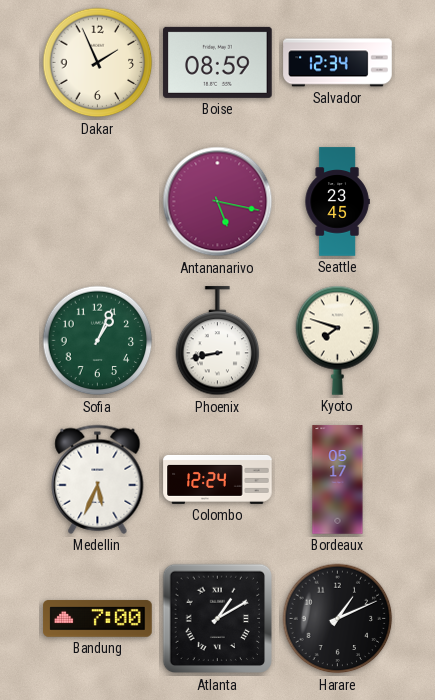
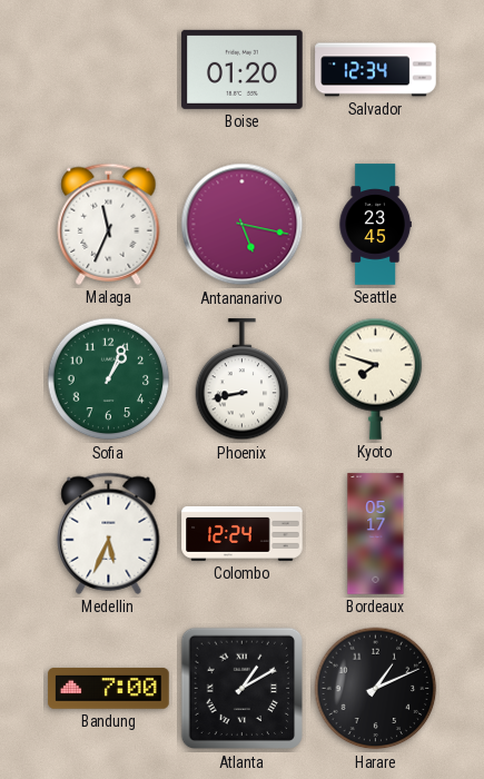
Dakar: 1:56 -> none (98, 63)
Boise: 08:59 -> 01:20 (243, 69)
Malaga: none -> 11:34 (109, 224)
